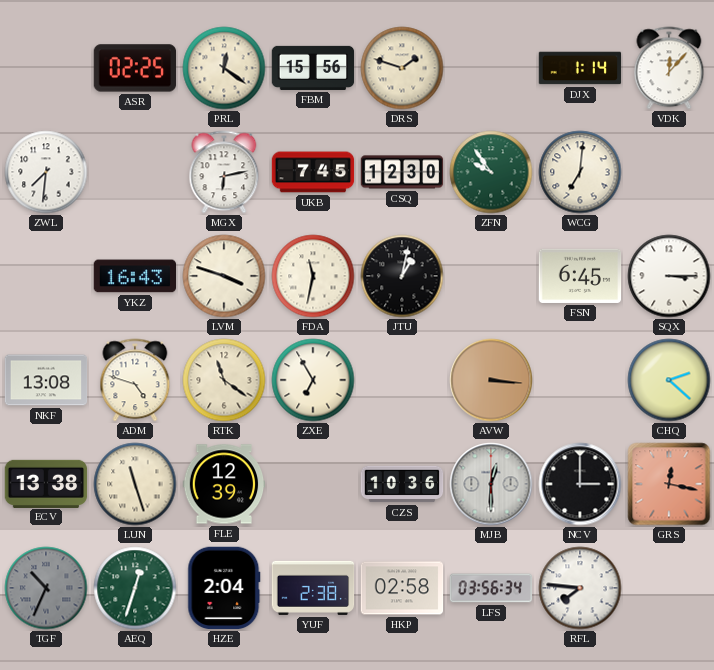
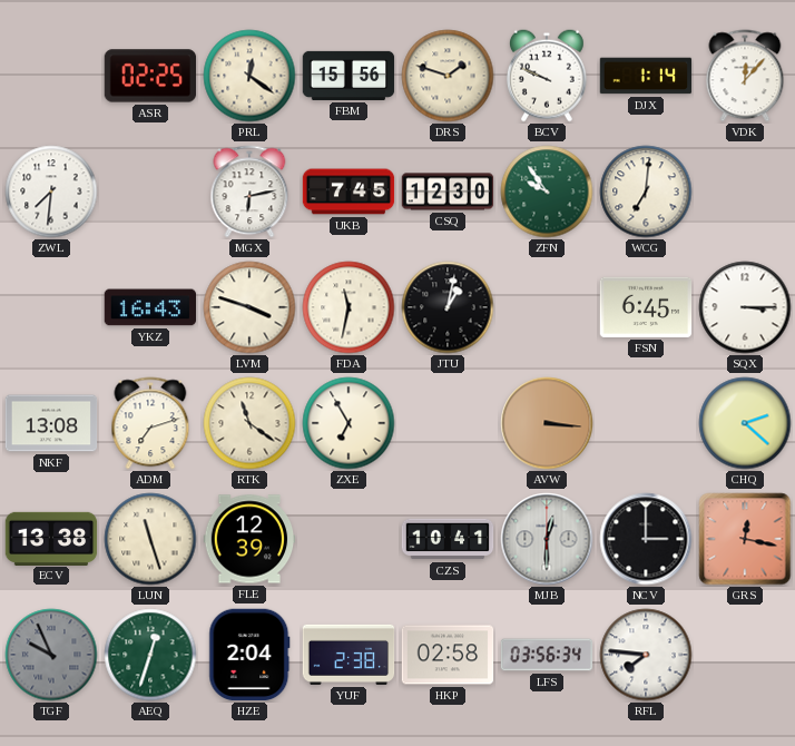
BCV: none -> 9:49 (548, 76)
ADM: 4:48 -> 7:12 (150, 423)
CZS: 10:36 -> 10:41 (448, 539)
TGF: 10:34 -> 9:56 (51, 655)
